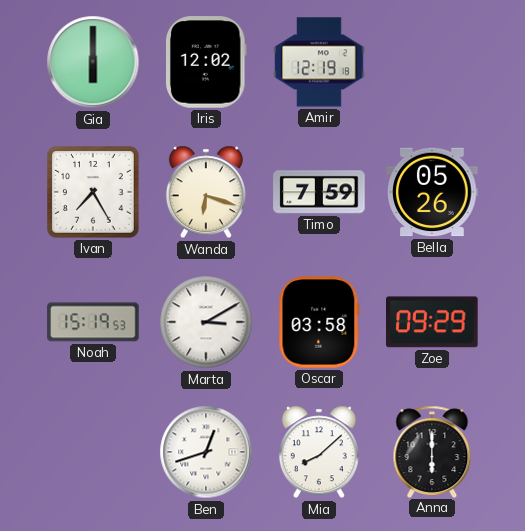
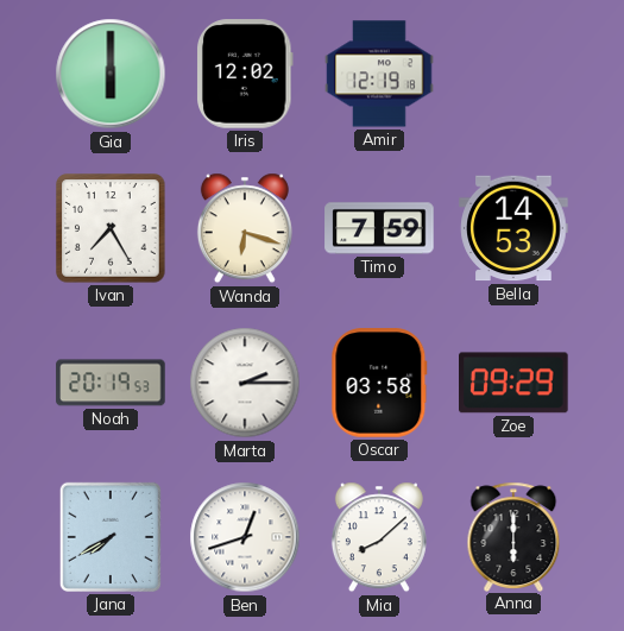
Bella: 05:26 -> 14:53 (513, 228)
Noah: 15:19 -> 20:19 (111, 383)
Marta: 3:10 -> 2:15 (245, 383)
Jana: none -> 7:40 (111, 537)
